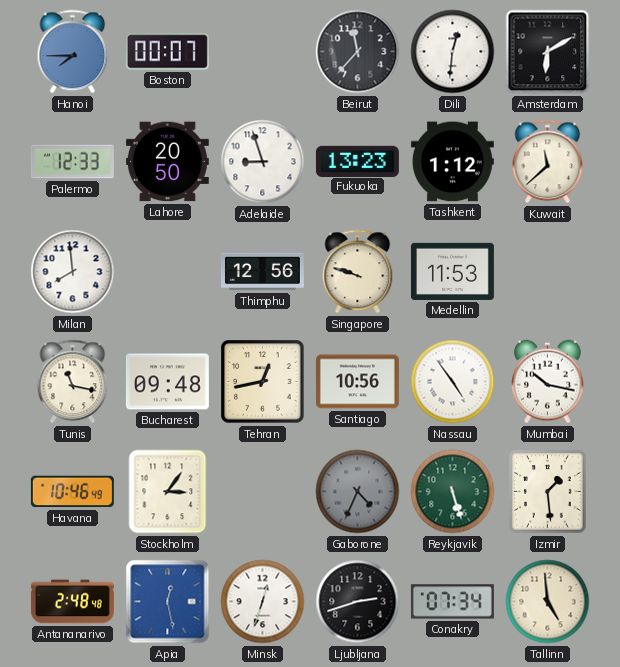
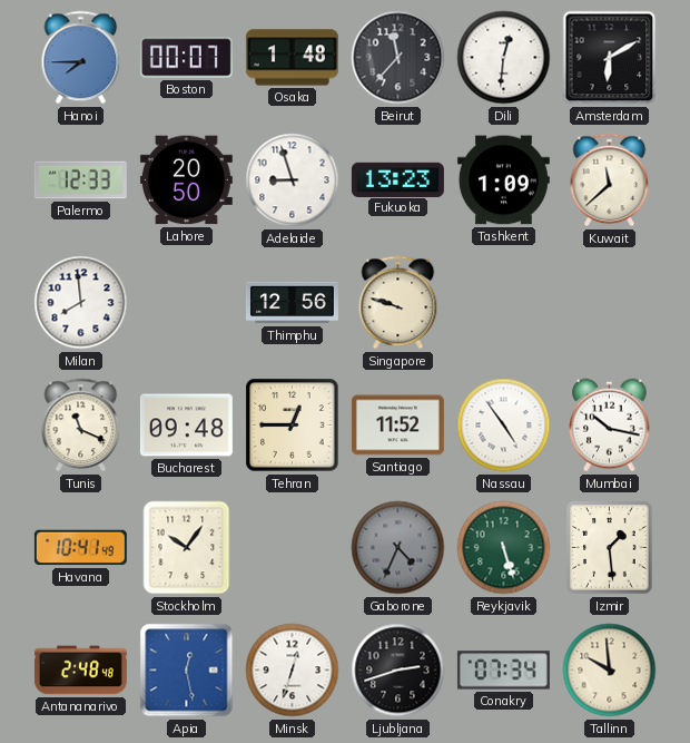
Osaka: none -> 1:48 (292, 58)
Tashkent: 1:12 -> 1:09 (503, 180)
Medellin: 11:53 -> none (452, 271)
Tunis: 11:17 -> 11:19 (81, 426)
Tehran: 12:43 -> 12:45 (293, 426)
Santiago: 10:56 -> 11:52 (397, 426)
Havana: 10:46 -> 10:41 (80, 548)
Stockholm: 3:06 -> 10:06 (187, 548)
Tallinn: 4:59 -> 9:59 (610, 671)
